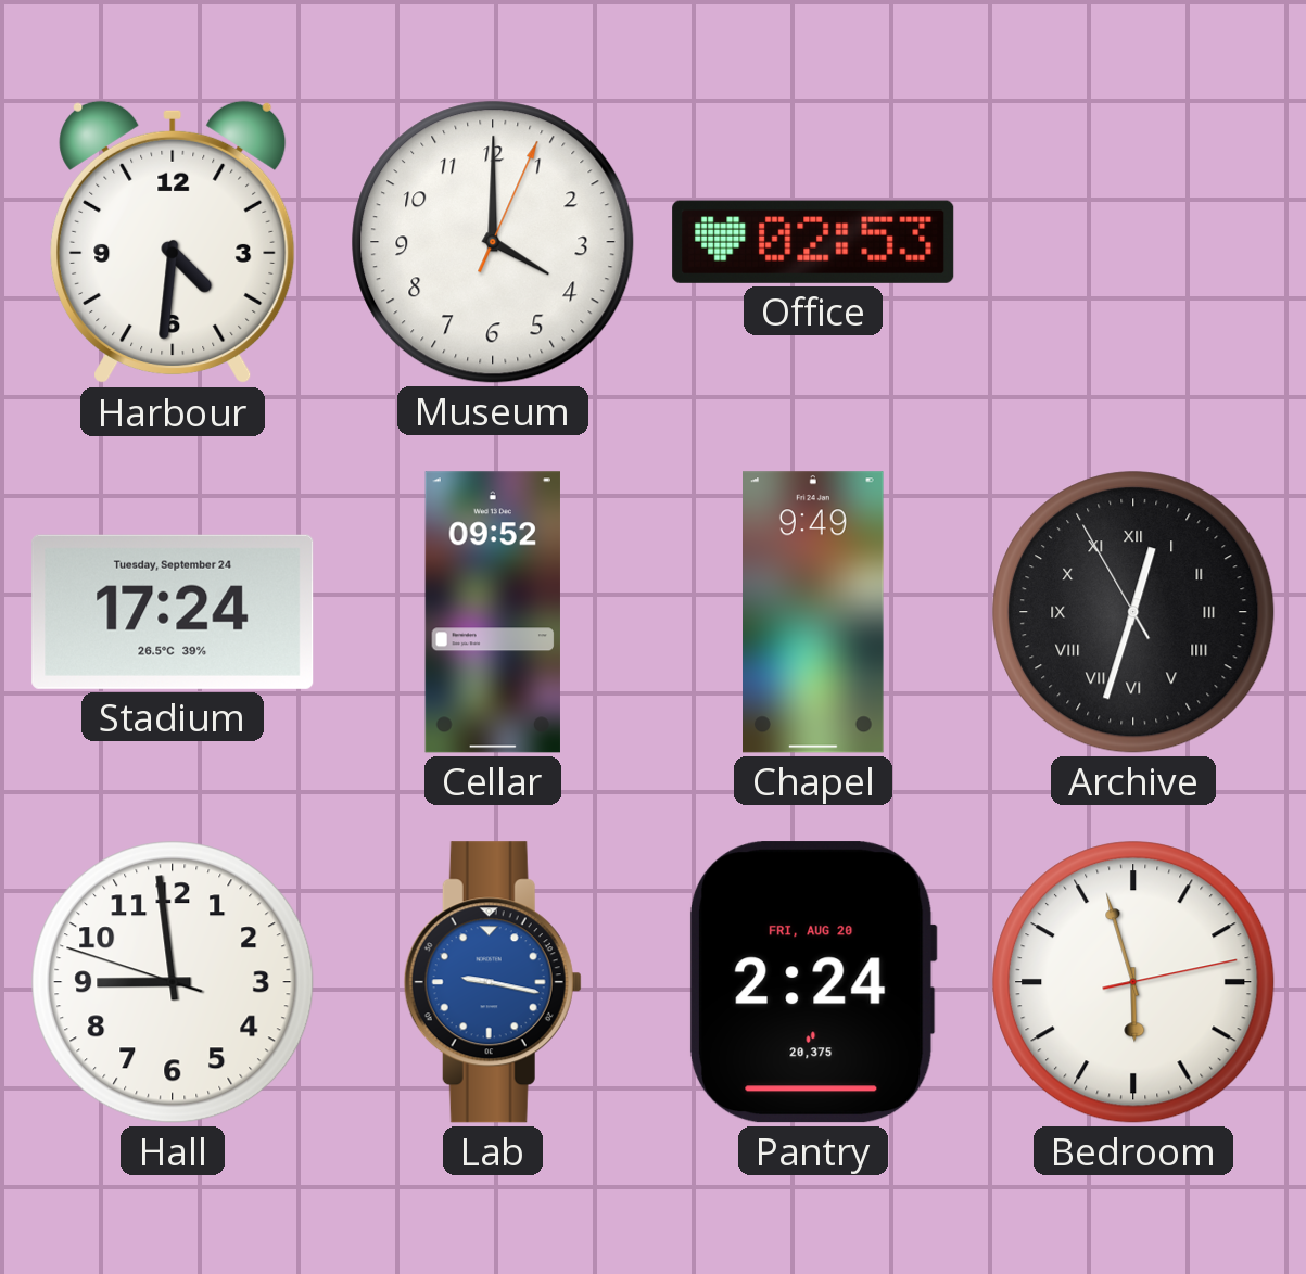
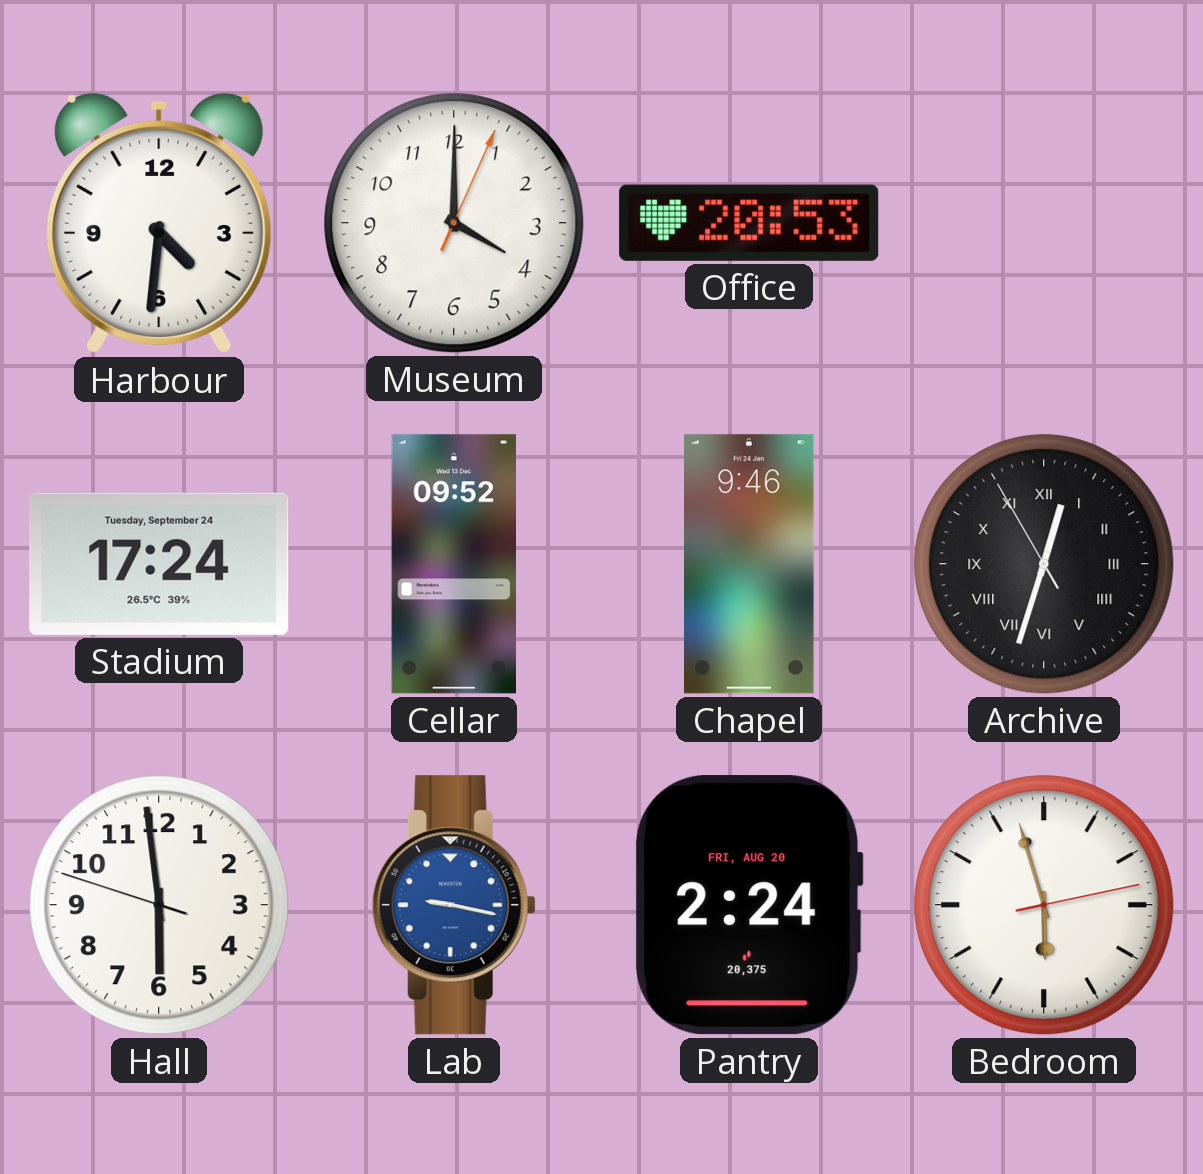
Office: 02:53 -> 20:53 (749, 223)
Chapel: 9:49 -> 9:46 (750, 564)
Hall: 8:58 -> 5:58 (159, 905)
